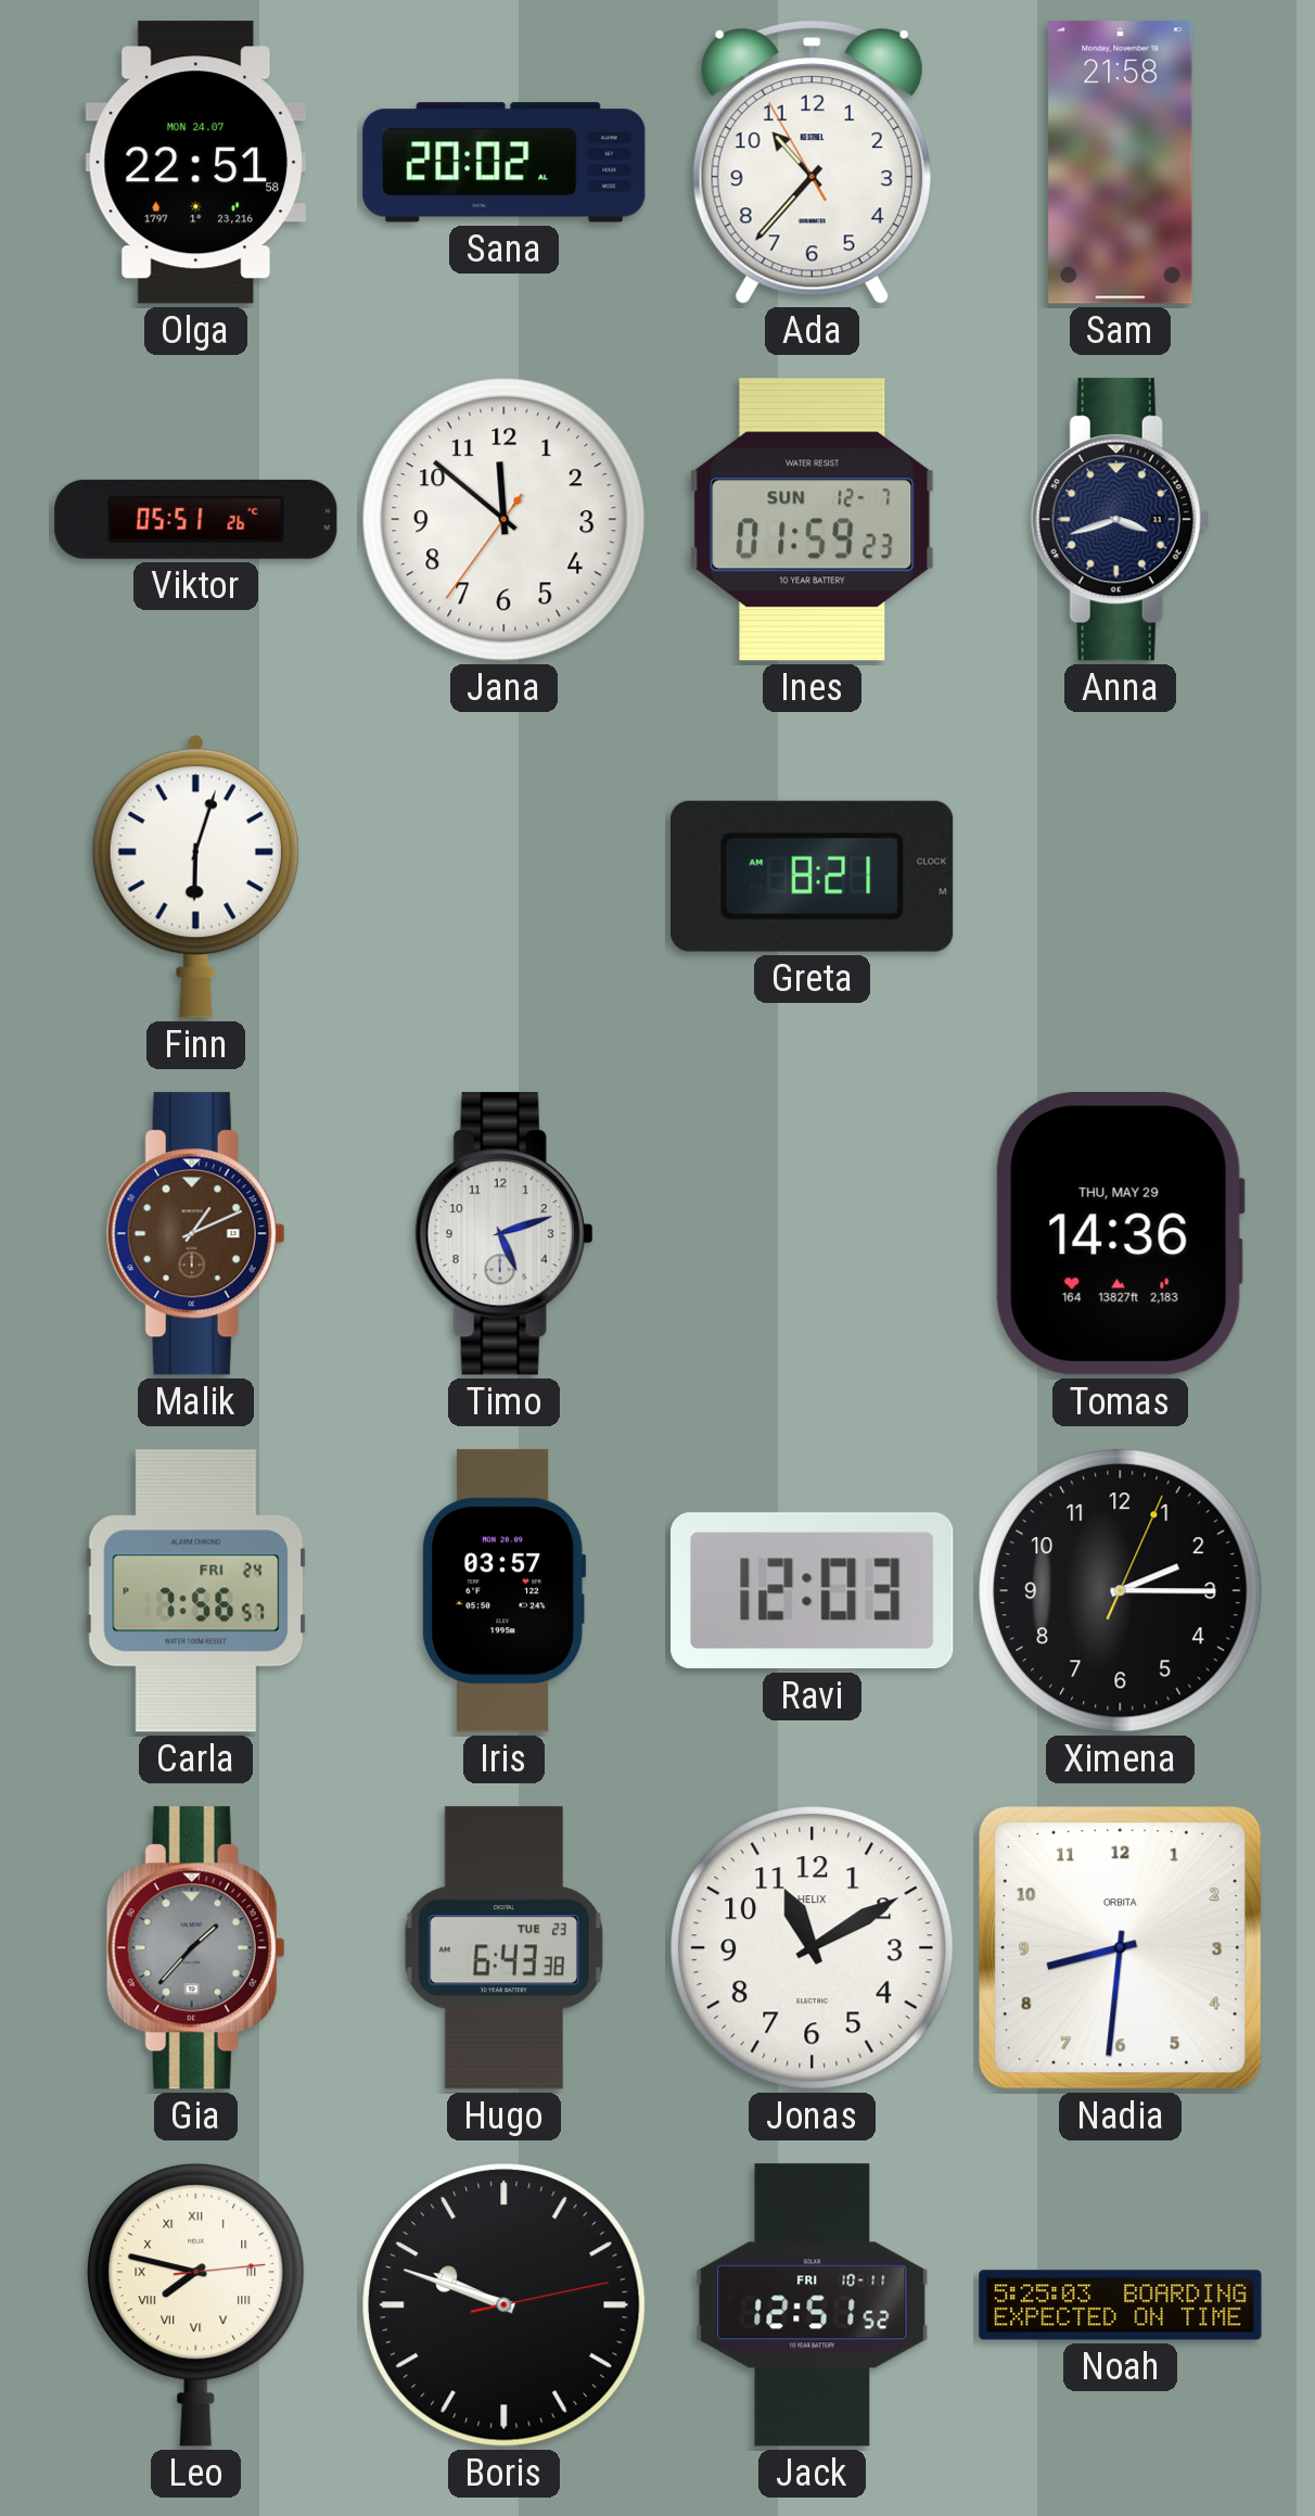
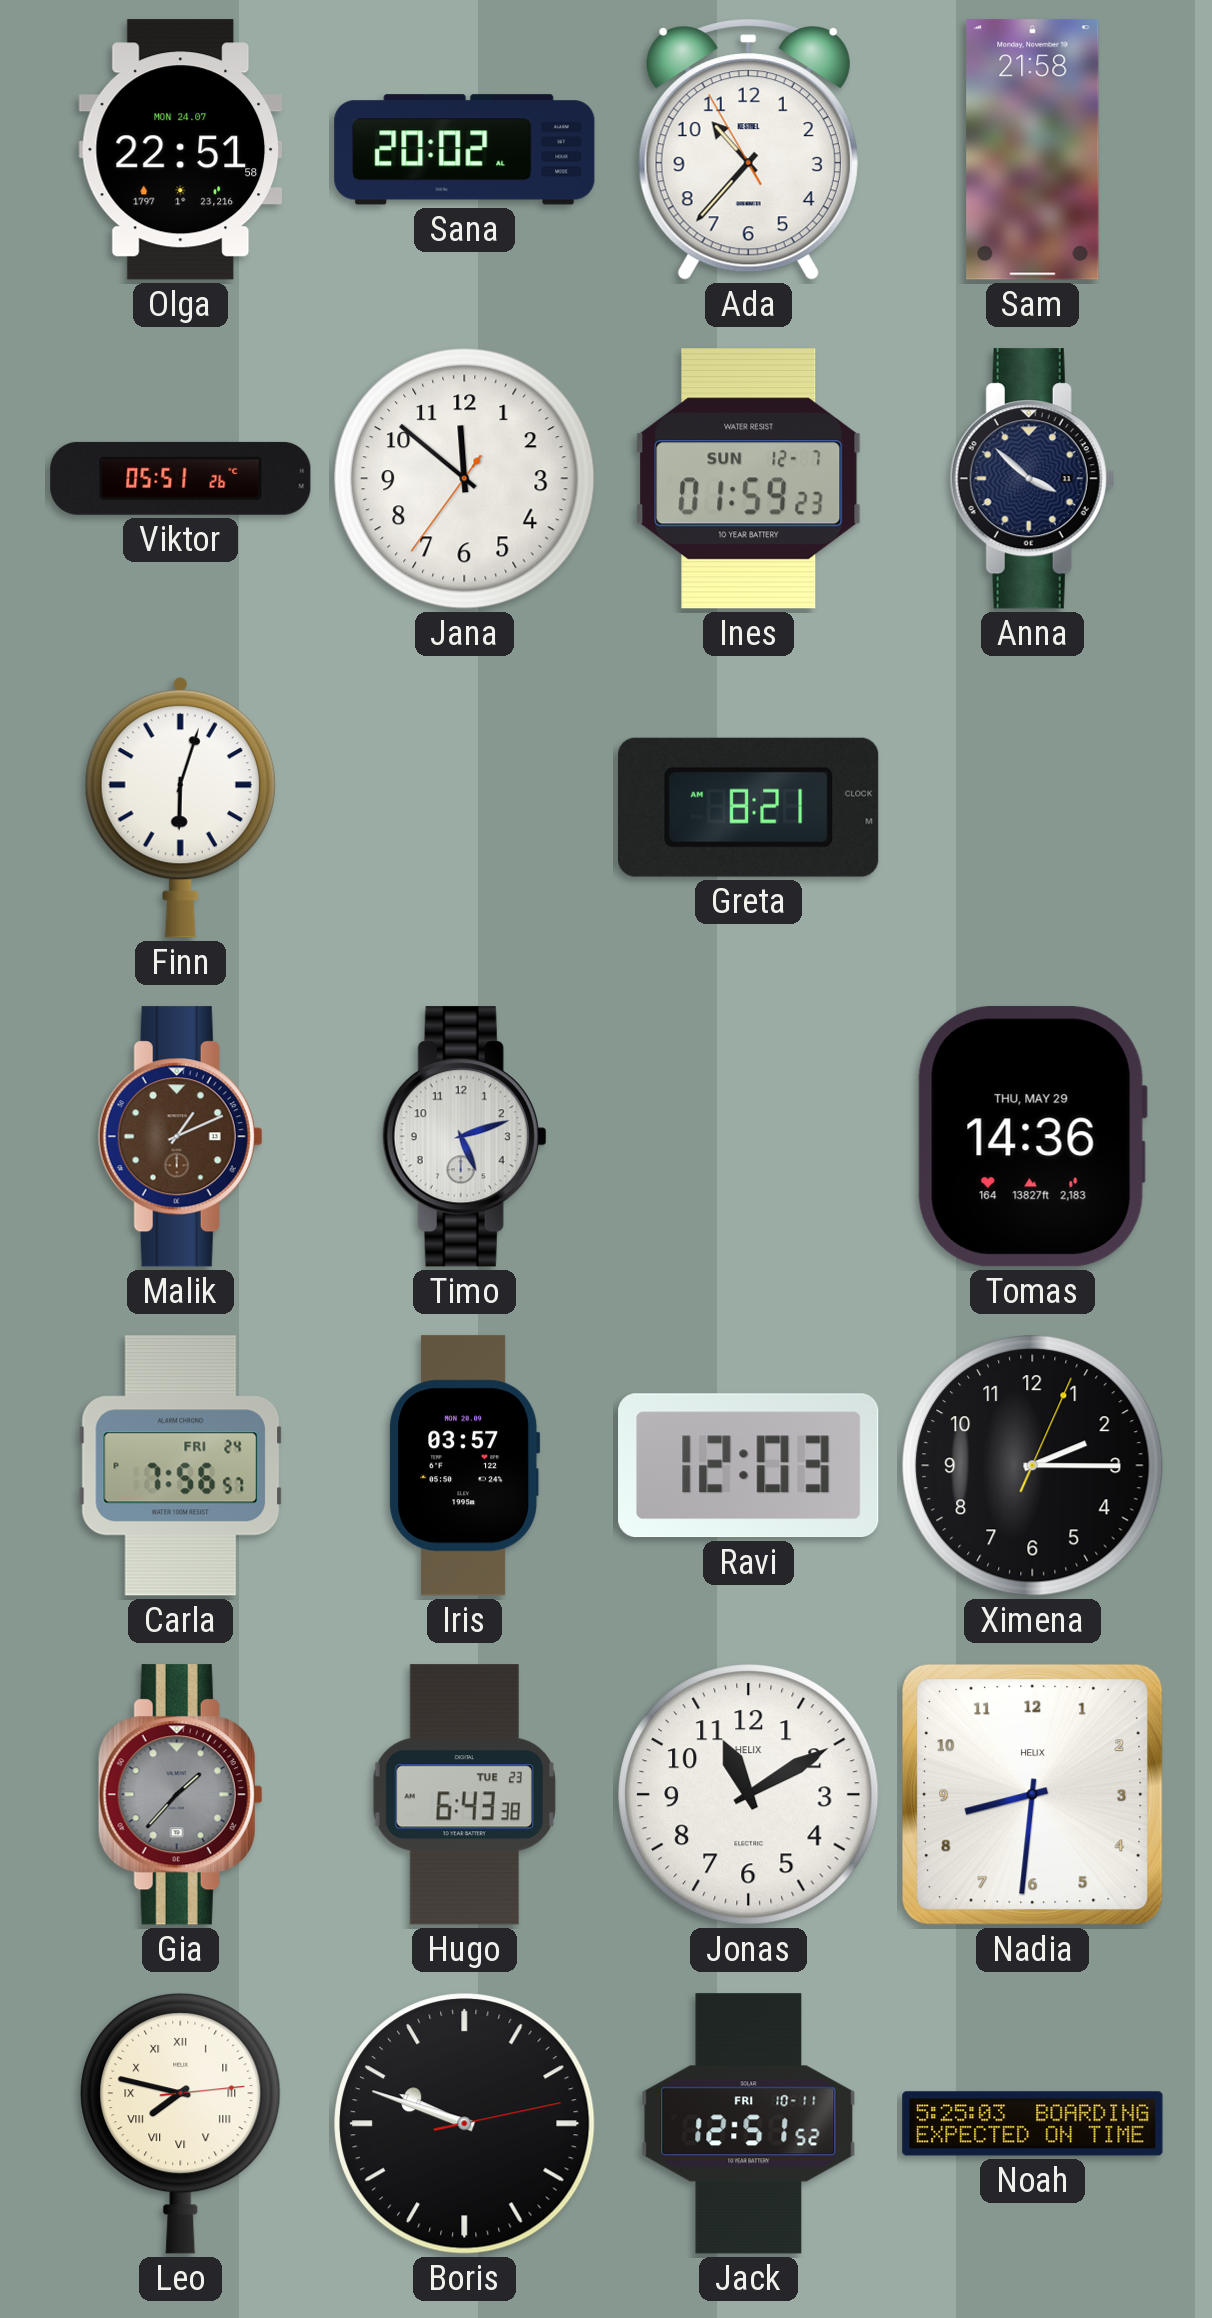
Anna: 3:42 -> 3:52 (1032, 479)
Nadia brand: ORBITA -> HELIX (1032, 1794)
